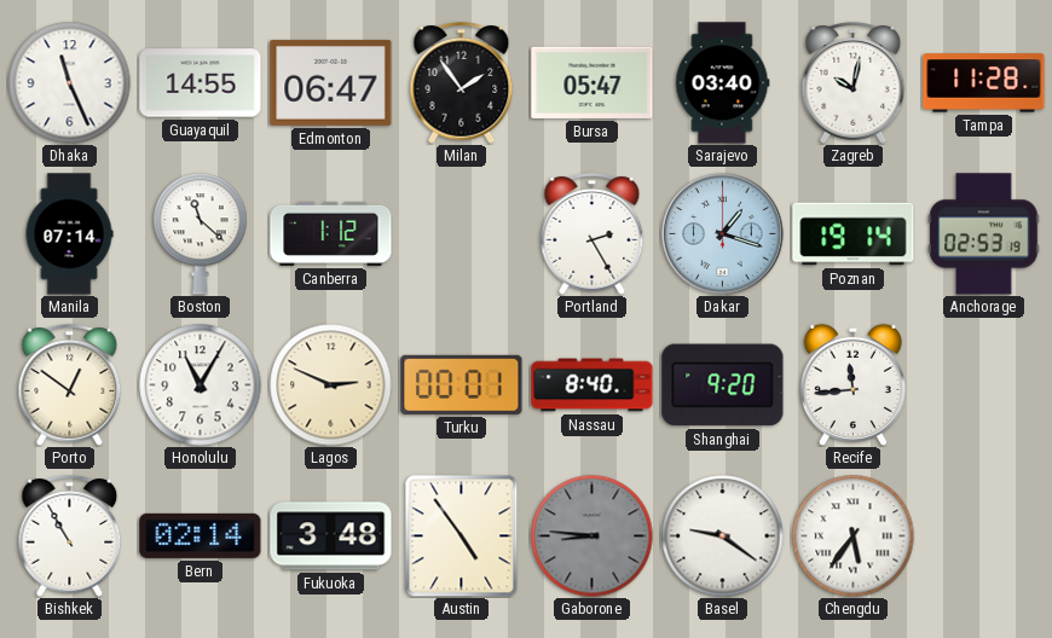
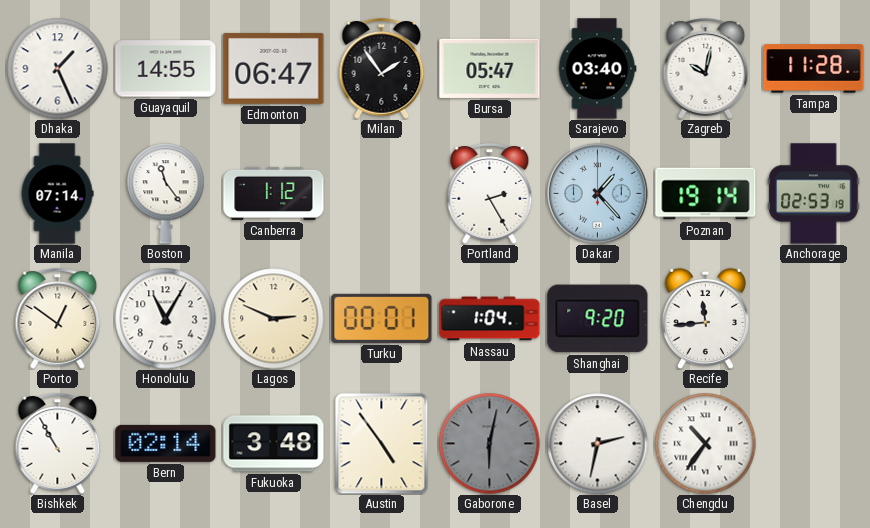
Dhaka: 11:26 -> 1:26 (58, 69)
Boston: 11:22 -> 11:24 (166, 194)
Dakar: 1:18 -> 1:23 (598, 194)
Nassau: 8:40 -> 1:04 (490, 319)
Gaborone: 8:46 -> 6:02 (490, 444)
Basel: 9:21 -> 2:32 (598, 444)
Chengdu: 5:36 -> 10:36 (706, 444)
